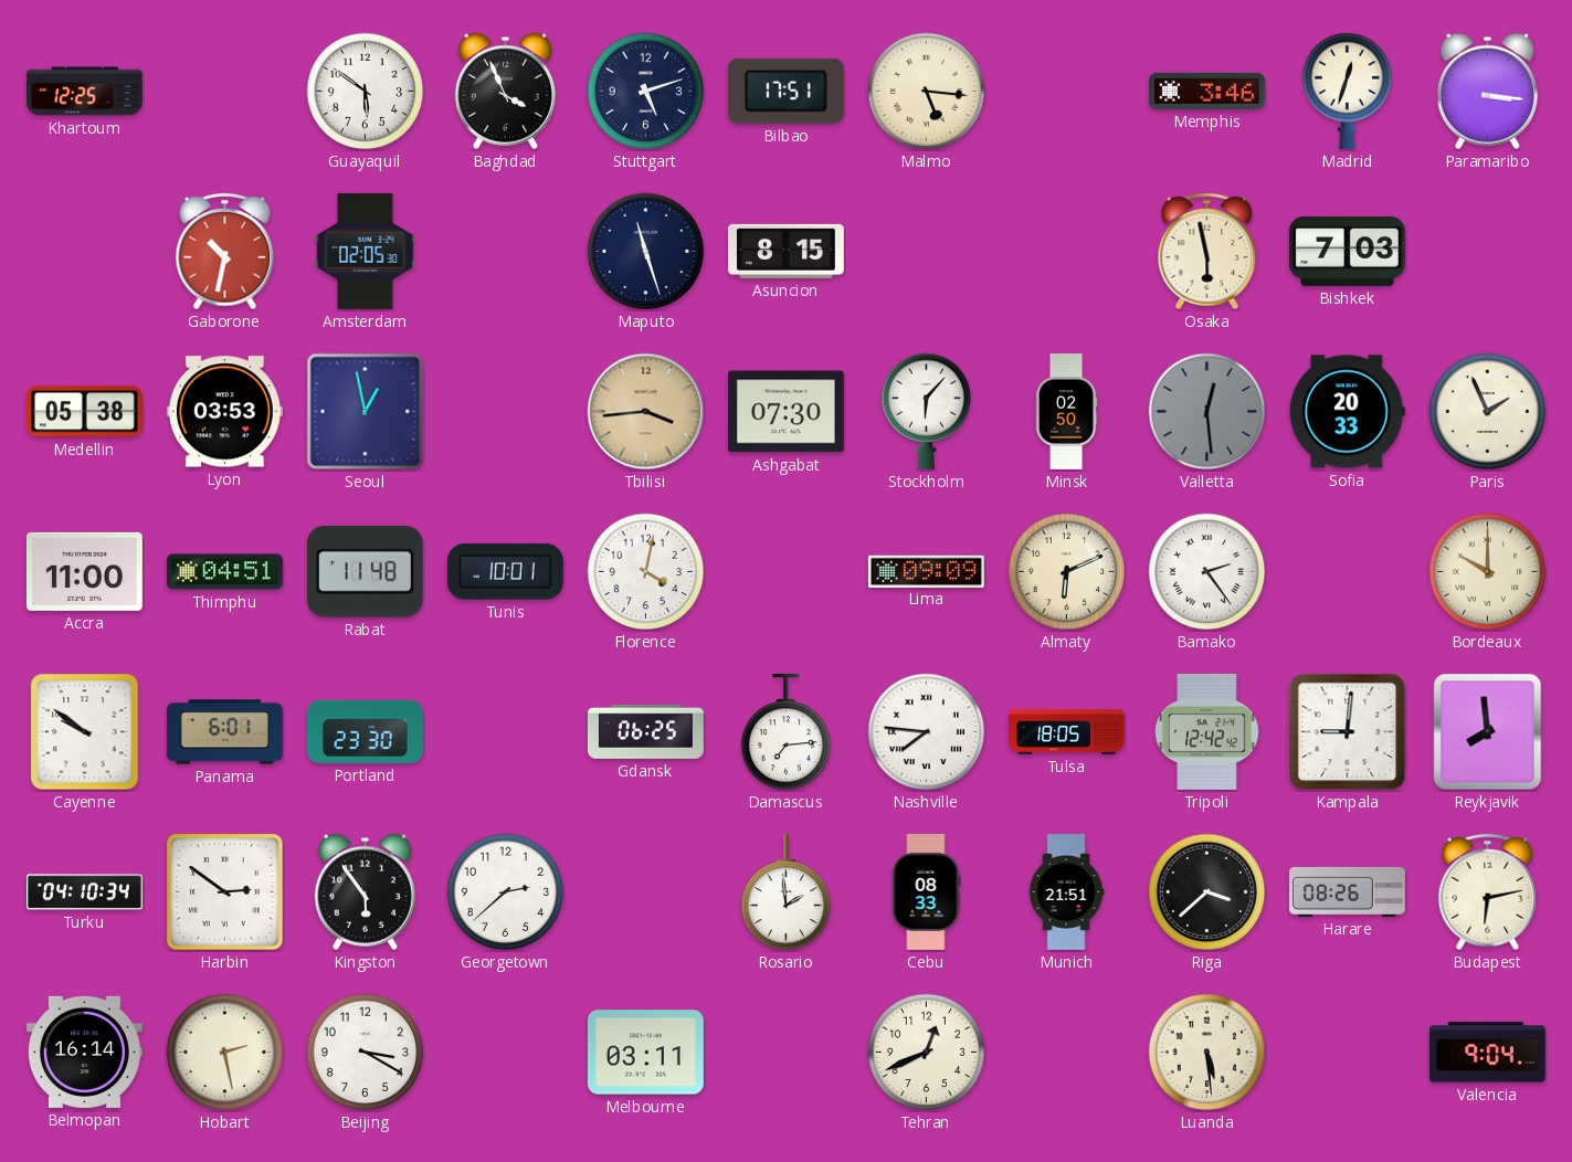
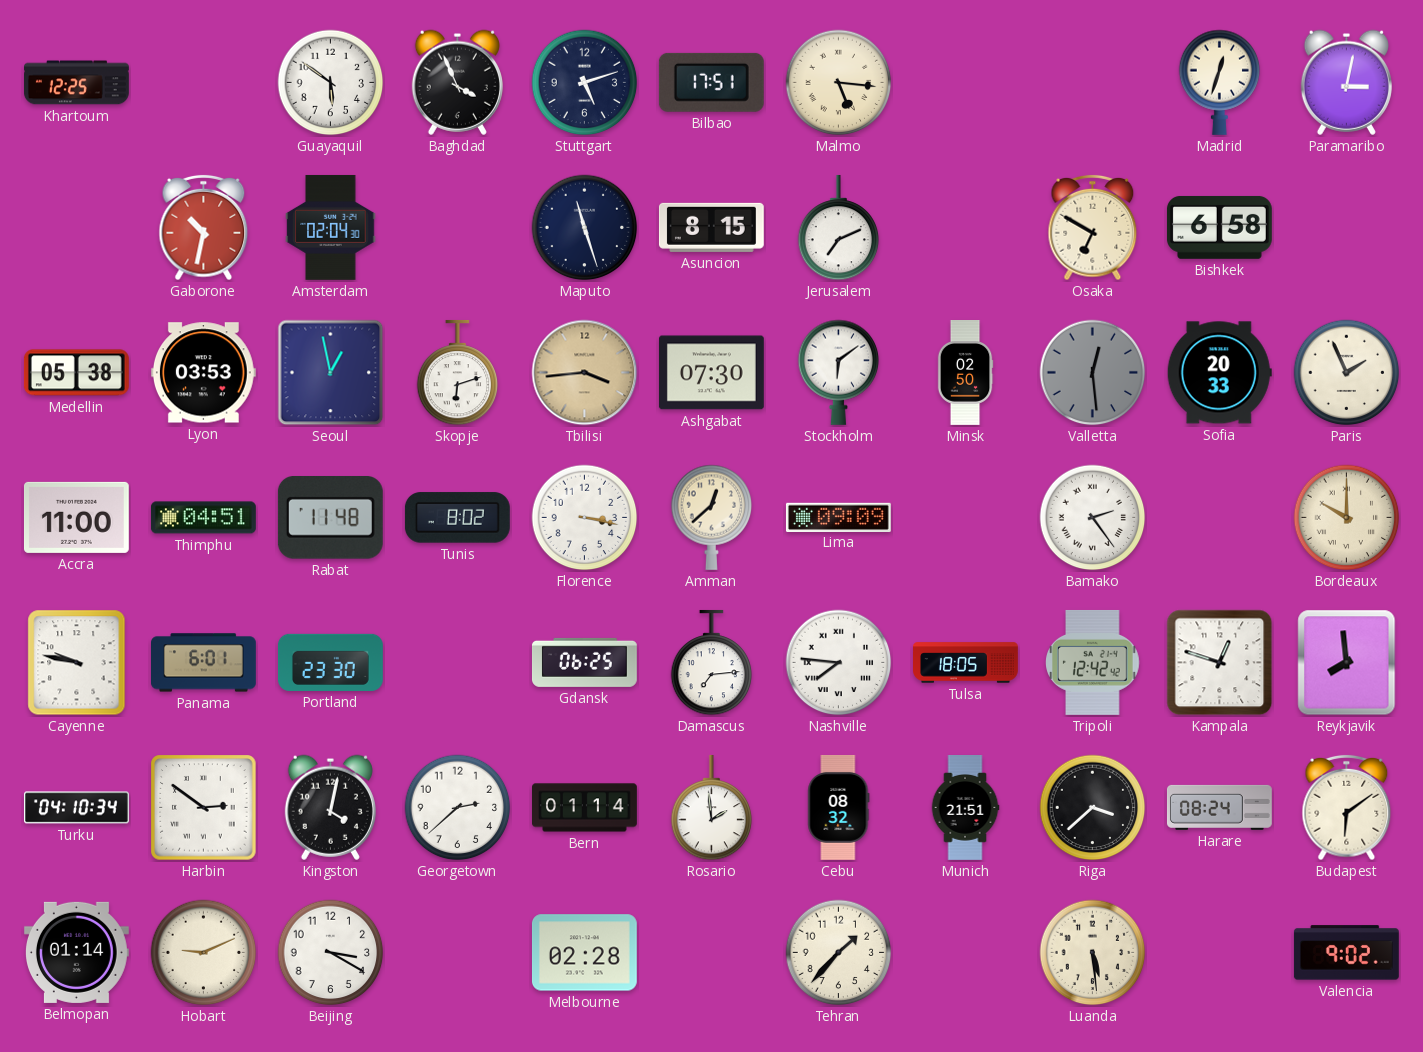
Memphis: 3:46 -> none (1206, 91)
Paramaribo: 3:16 -> 3:02 (1346, 82)
Amsterdam: 02:05 -> 02:04 (331, 227)
Jerusalem: none -> 7:11 (839, 228)
Osaka: 5:58 -> 6:50 (1093, 228)
Bishkek: 7:03 -> 6:58 (1219, 227)
Skopje: none -> 6:12 (458, 373)
Stockholm: 6:07 -> 6:09 (839, 372)
Tunis: 10:01 -> 8:02 (457, 518)
Florence: 4:02 -> 3:17 (585, 518)
Amman: none -> 12:38 (712, 517)
Almaty: 6:11 -> none (1067, 572)
Cayenne: 9:51 -> 9:47 (77, 663)
Kampala: 9:01 -> 12:48 (1220, 663)
Kingston: 5:54 -> 4:02 (330, 807)
Bern: none -> 01:14 (585, 808)
Cebu: 08:33 -> 08:32 (839, 807)
Harare: 08:26 -> 08:24 (1219, 807)
Budapest: 6:13 -> 6:09 (1347, 808)
Belmopan: 16:14 -> 01:14 (76, 952)
Hobart: 2:28 -> 9:11 (204, 953)
Melbourne: 03:11 -> 02:28 (584, 953)
Tehran: 12:41 -> 1:37 (839, 953)
Valencia: 9:04 -> 9:02 (1346, 953)
